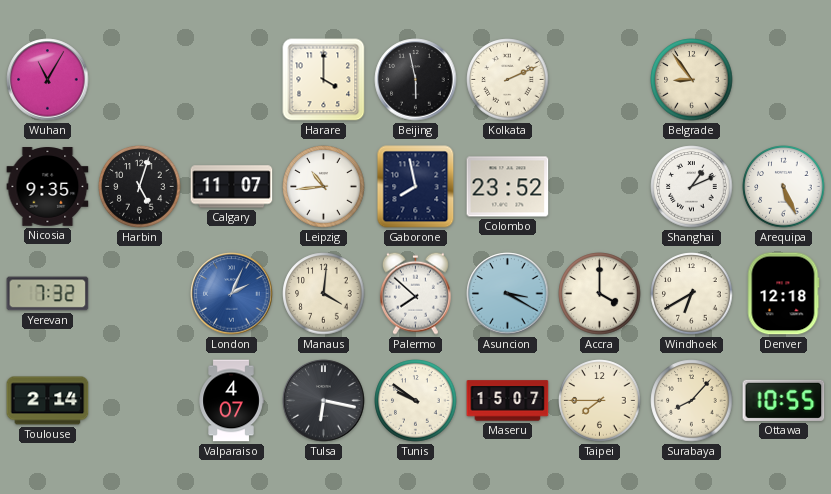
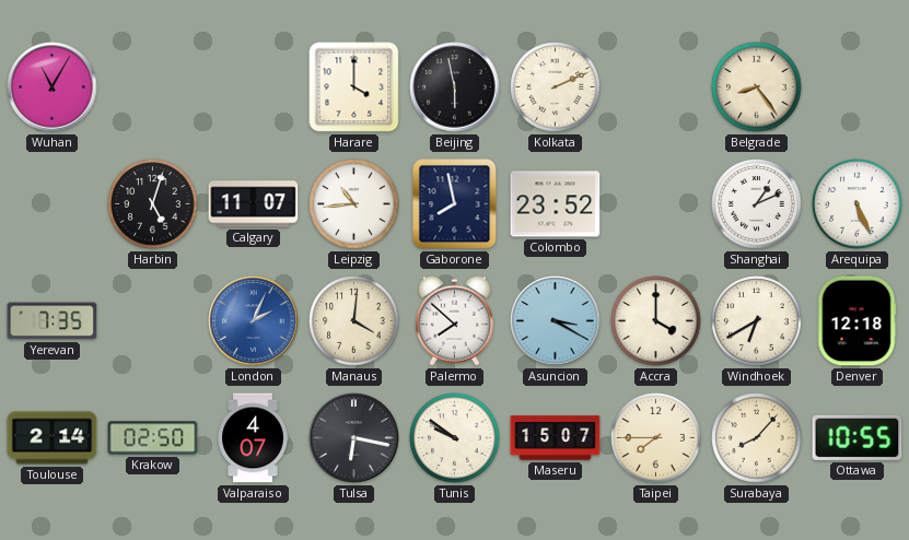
Belgrade: 8:54 -> 8:24 (757, 87)
Nicosia: 9:35 -> none (48, 187)
Yerevan: 7:32 -> 7:35 (53, 321)
Krakow: none -> 02:50 (153, 438)
